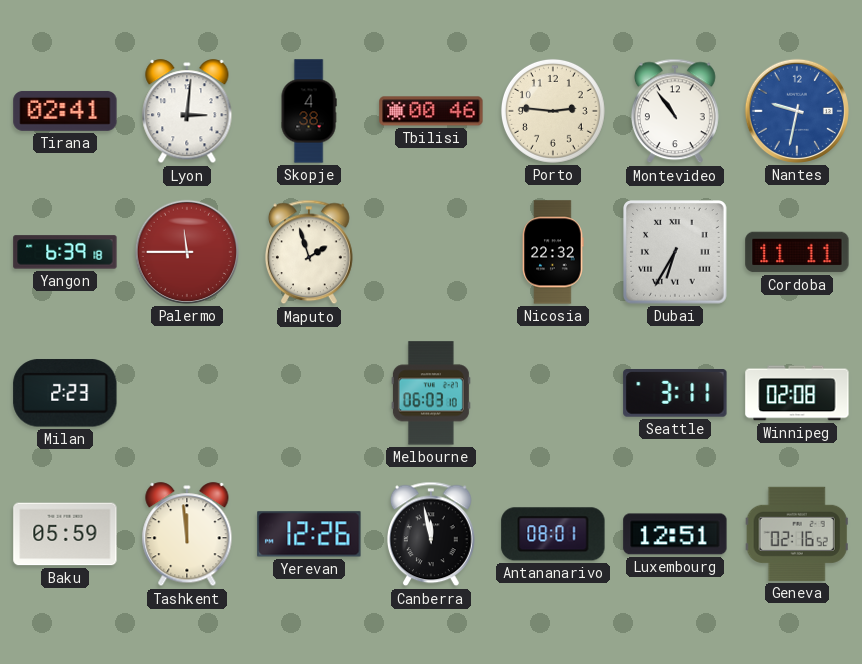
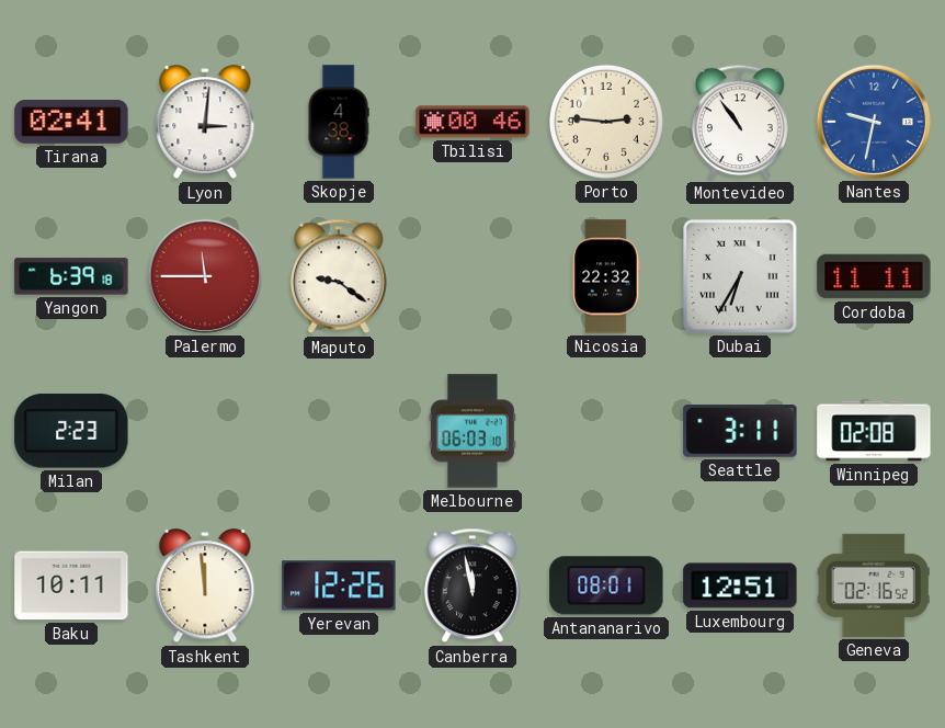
Maputo: 1:57 -> 9:21 (339, 276)
Baku: 05:59 -> 10:11 (71, 585)
